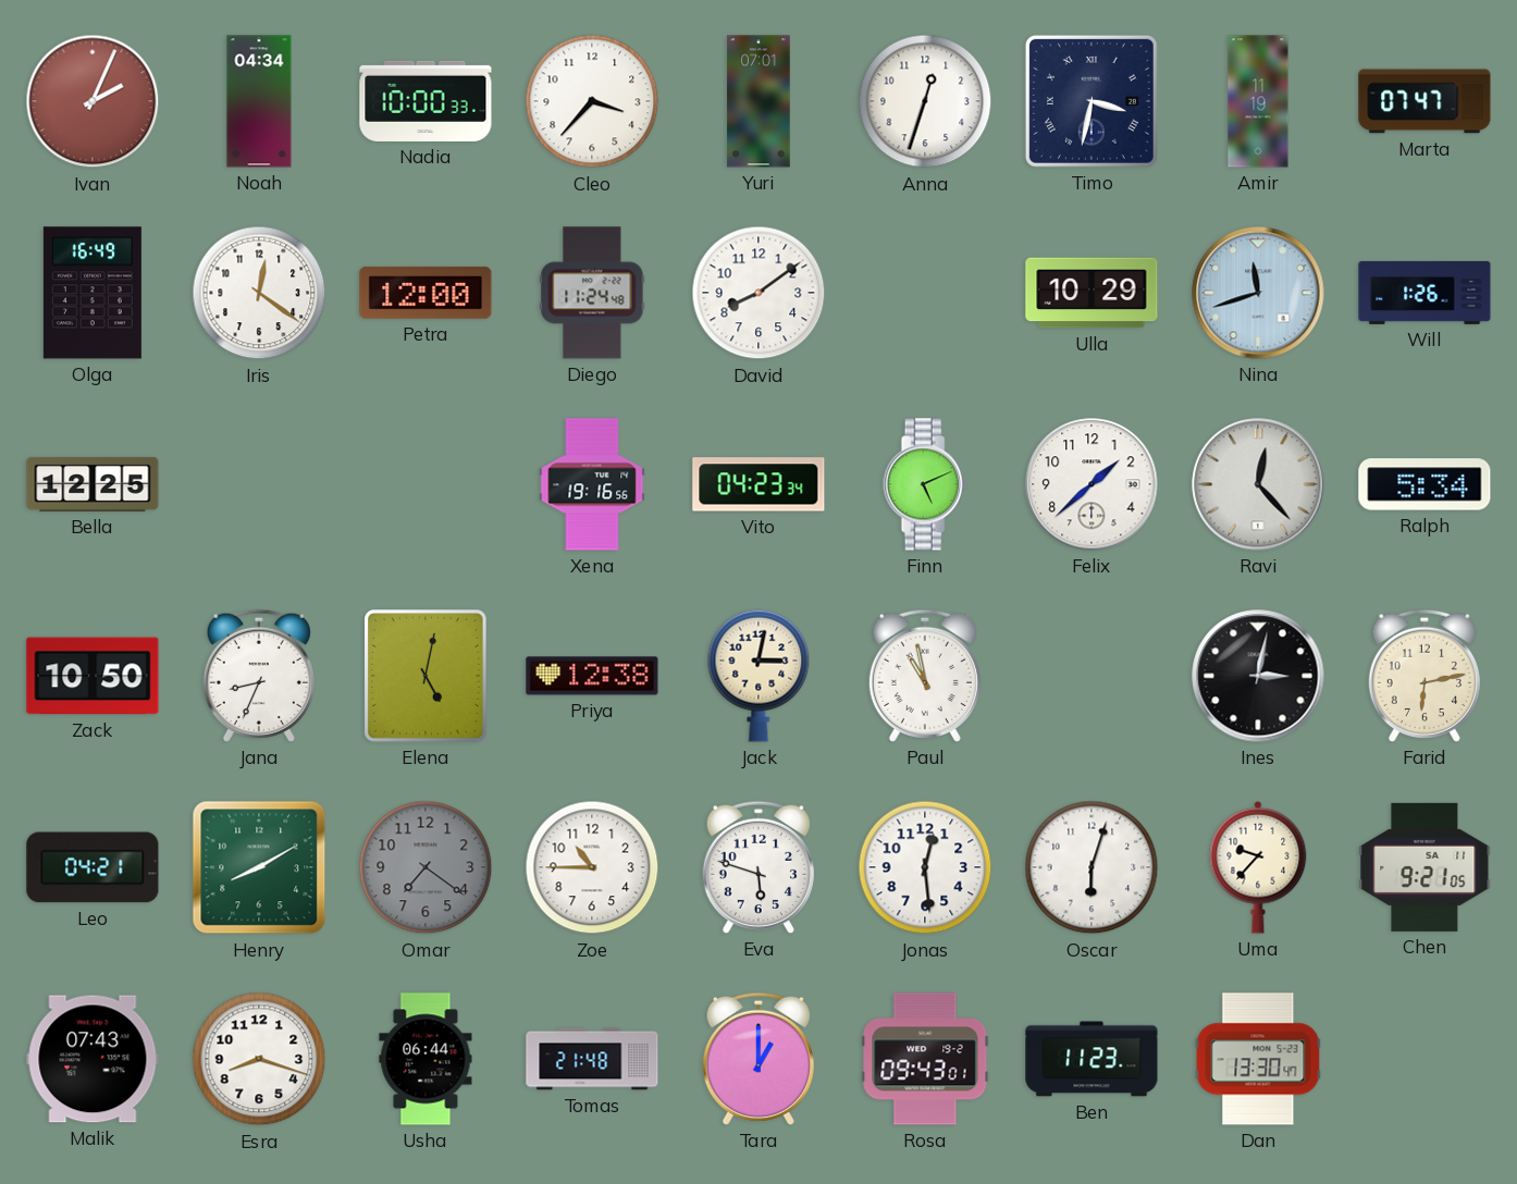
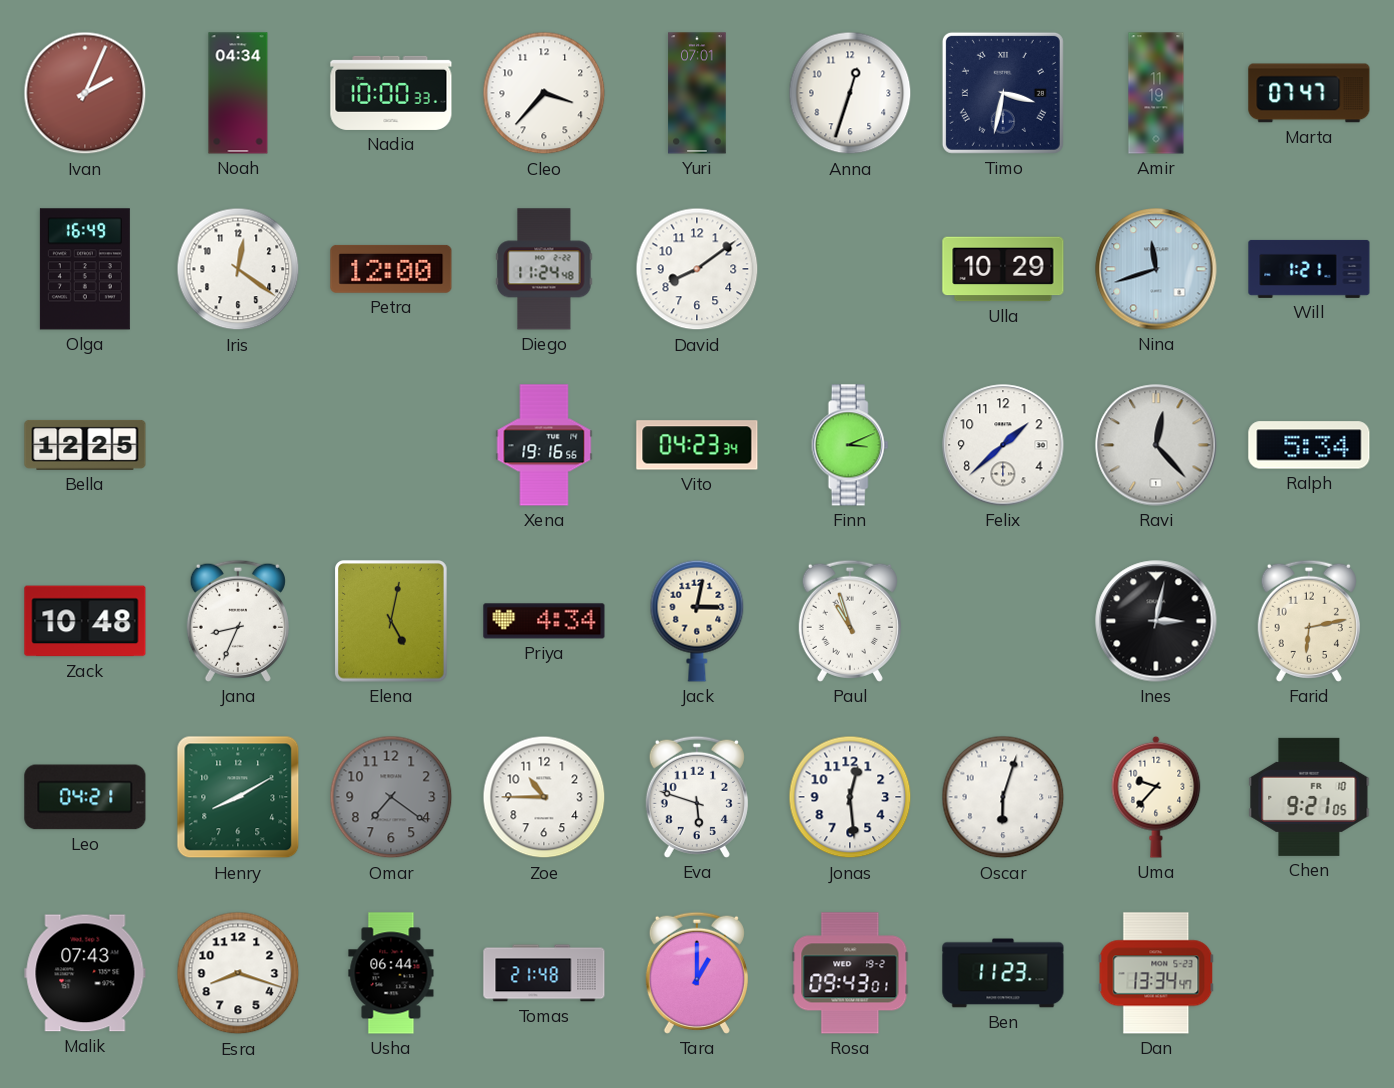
Will: 1:26 -> 1:21 (1309, 269)
Finn: 5:11 -> 3:11 (850, 445)
Zack: 10:50 -> 10:48 (85, 621)
Priya: 12:38 -> 4:34 (544, 621)
Paul: 10:58 -> 10:57 (850, 621)
Chen date: SA 11 -> FR 10 (1309, 797)
Dan: 13:30 -> 13:34 (1156, 973)
